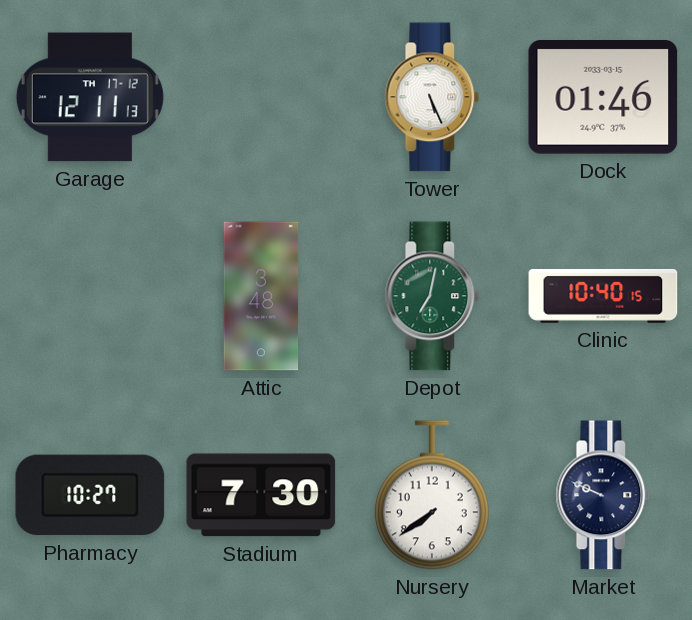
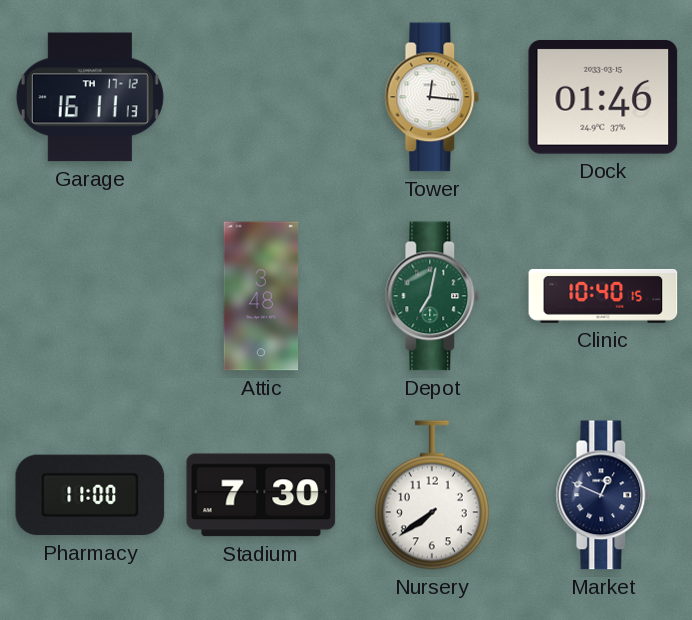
Garage: 12:11 -> 16:11 (90, 97)
Tower: 5:26 -> 12:16 (432, 97)
Pharmacy: 10:27 -> 11:00 (90, 495)
Market: 9:49 -> 12:49 (603, 495)
